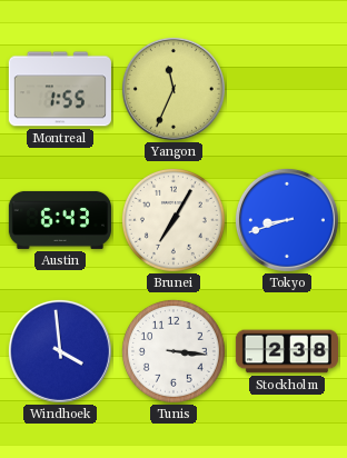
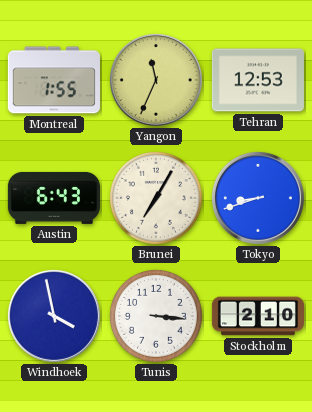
Tehran: none -> 12:53 (258, 80)
Windhoek: 3:59 -> 3:58 (54, 316)
Stockholm: 2:38 -> 2:10 (257, 316)
